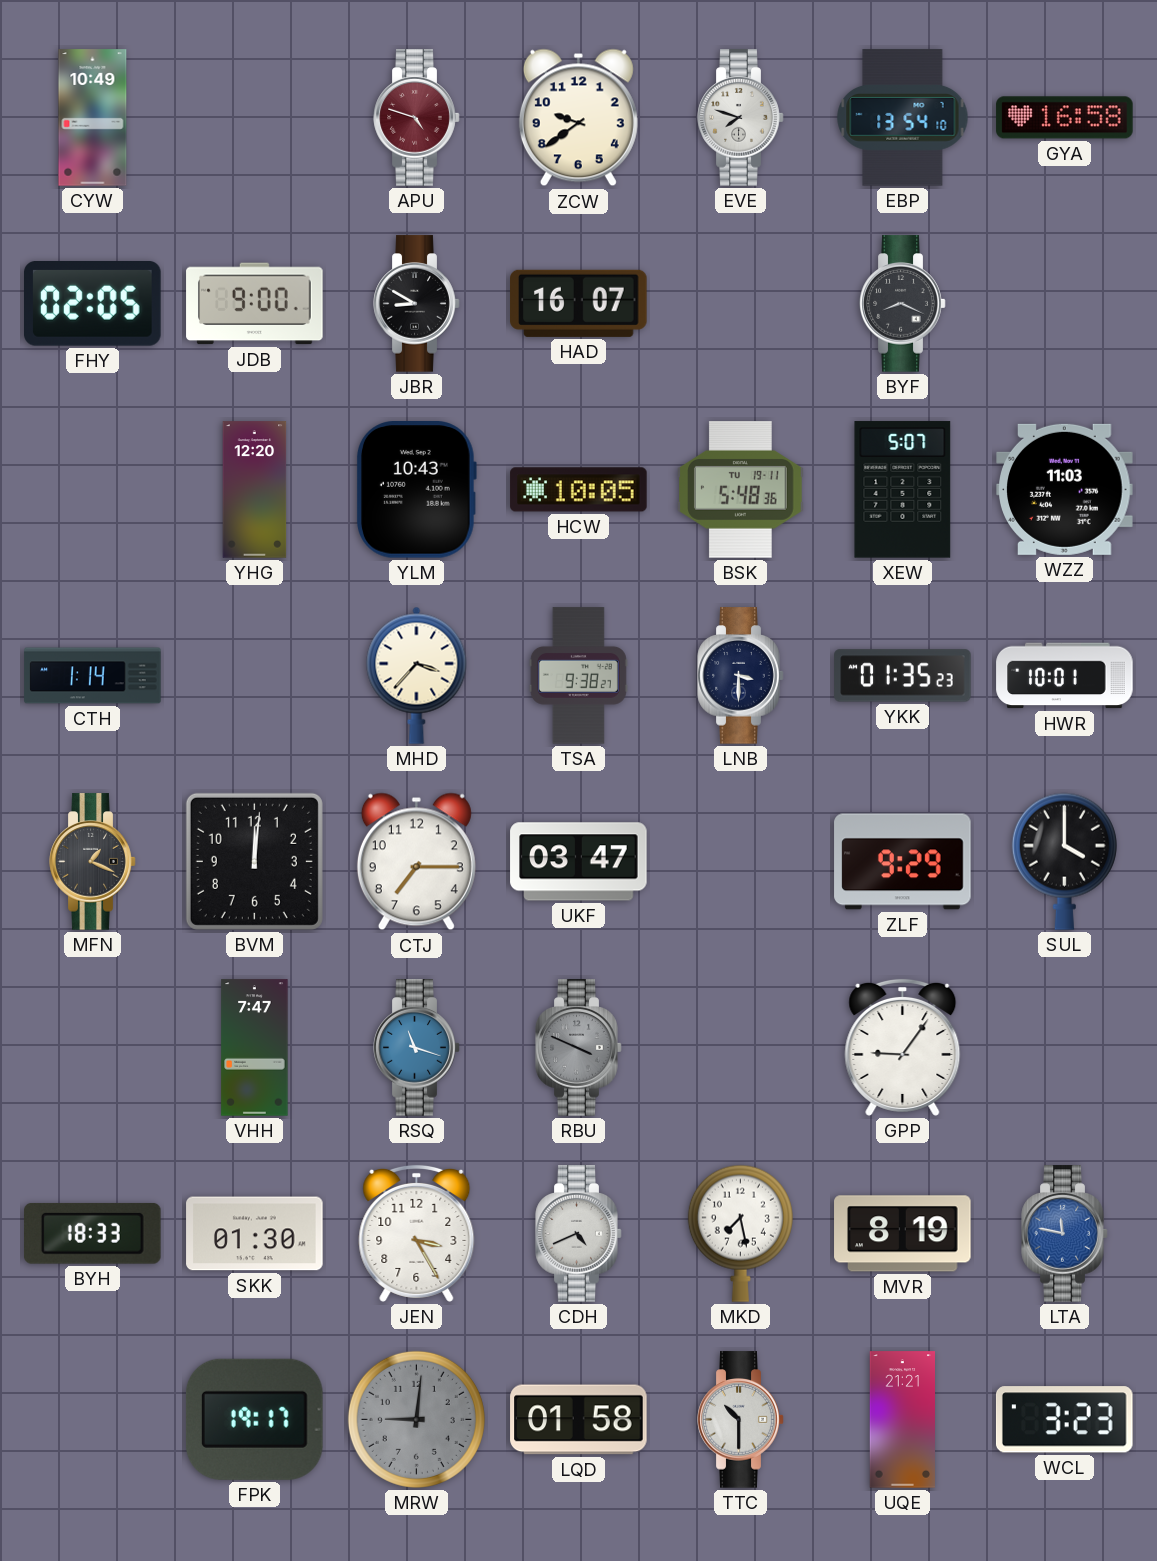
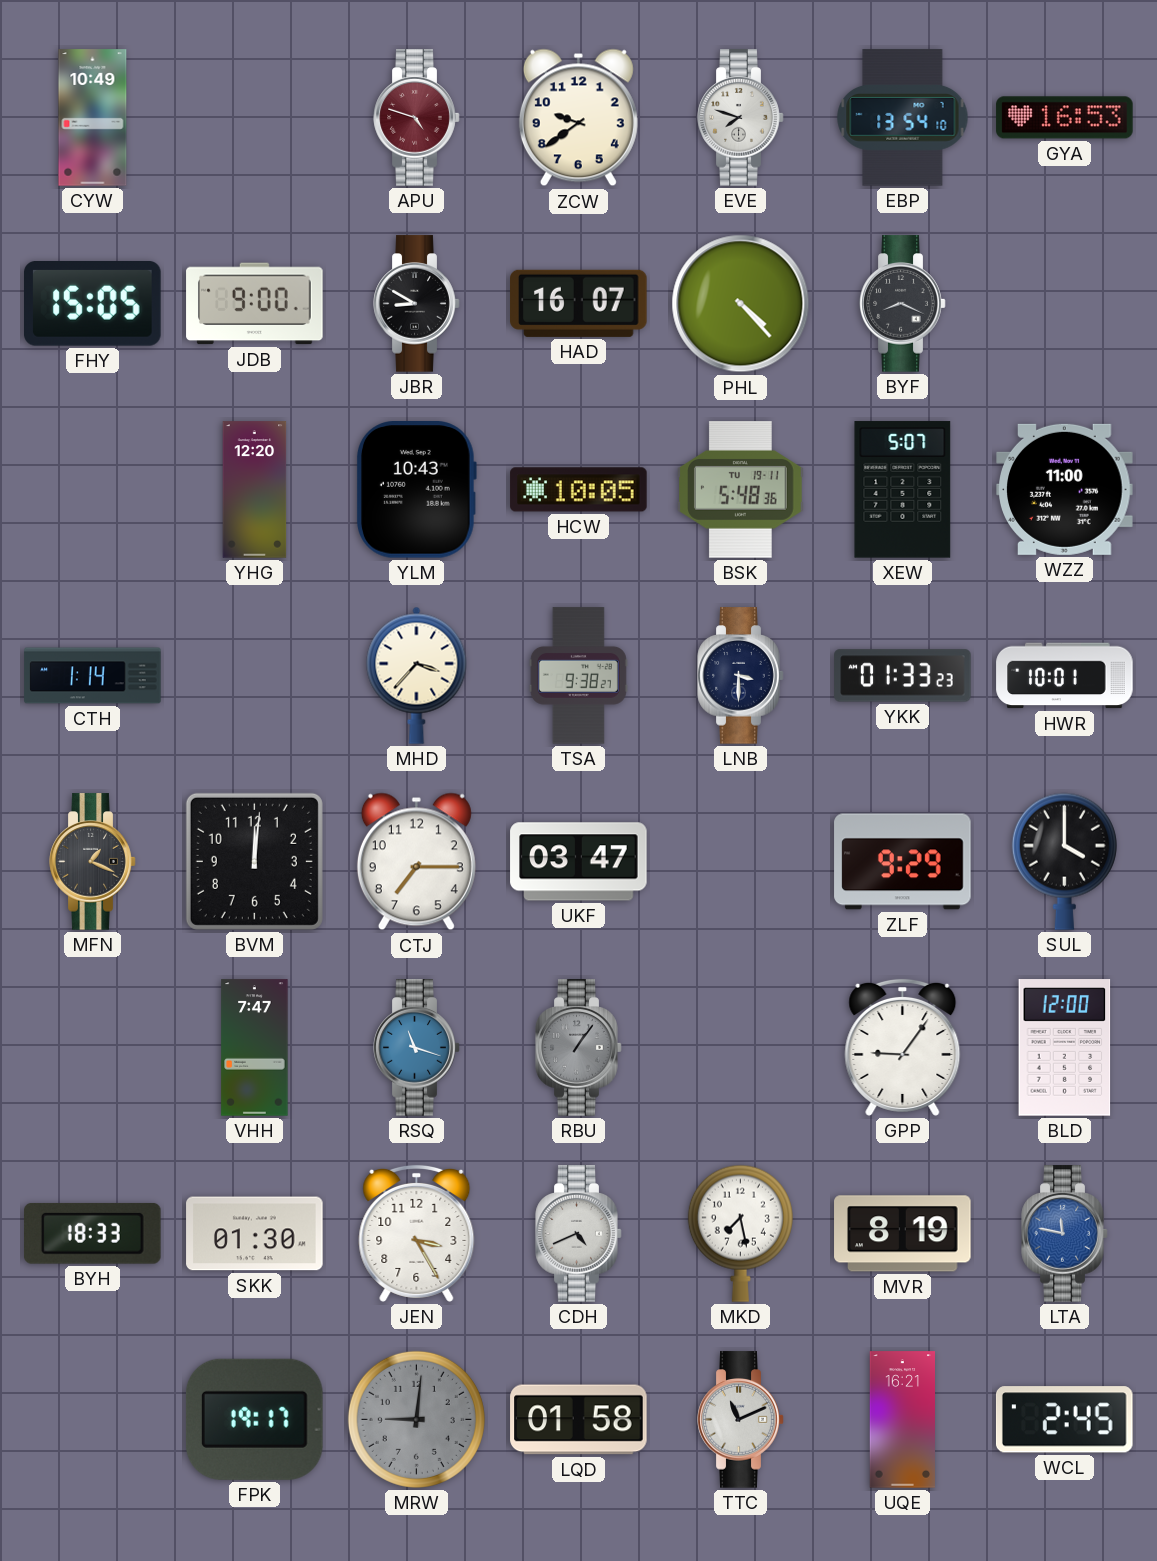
GYA: 16:58 -> 16:53 (1065, 118)
FHY: 02:05 -> 15:05 (93, 304)
PHL: none -> 4:23 (741, 304)
WZZ: 11:03 -> 11:00 (1065, 489)
YKK: 01:35 -> 01:33 (903, 676)
RBU: 3:49 -> 1:06 (579, 1048)
BLD: none -> 12:00 (1065, 1048)
TTC: 10:30 -> 11:11 (741, 1420)
UQE: 21:21 -> 16:21 (903, 1420)
WCL: 3:23 -> 2:45 (1064, 1420)
